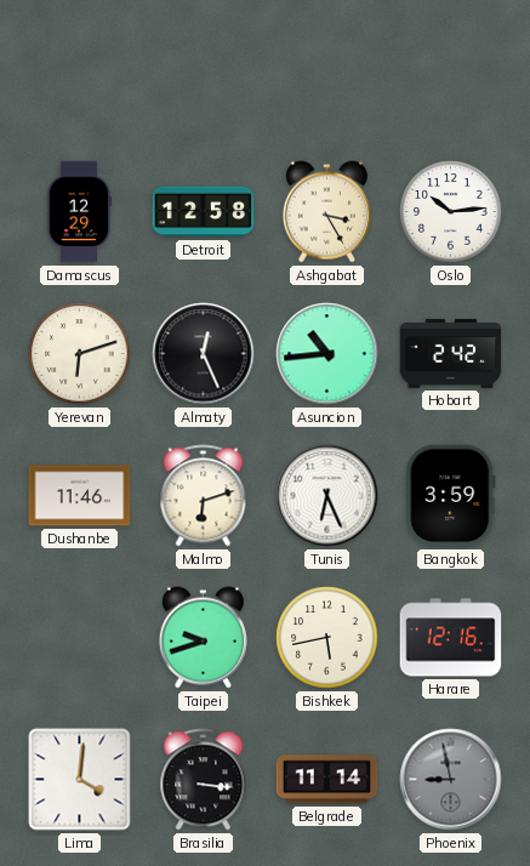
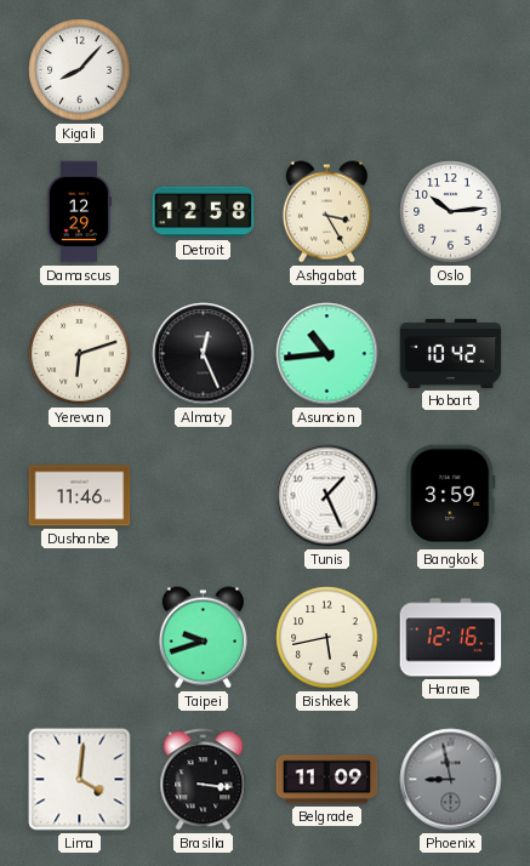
Kigali: none -> 8:07 (80, 70)
Hobart: 2:42 -> 10:42 (451, 353)
Malmo: 6:12 -> none (204, 496)
Tunis: 6:26 -> 1:26 (327, 496)
Belgrade: 11:14 -> 11:09 (327, 780)
